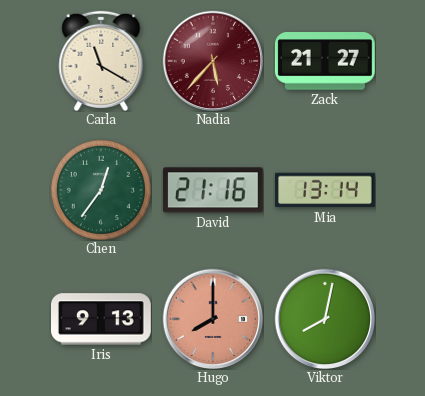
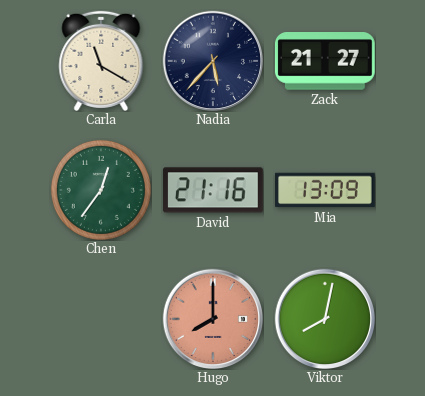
Nadia dial: burgundy -> navy (212, 60)
Mia: 13:14 -> 13:09 (326, 190)
Iris: 9:13 -> none (102, 319)
